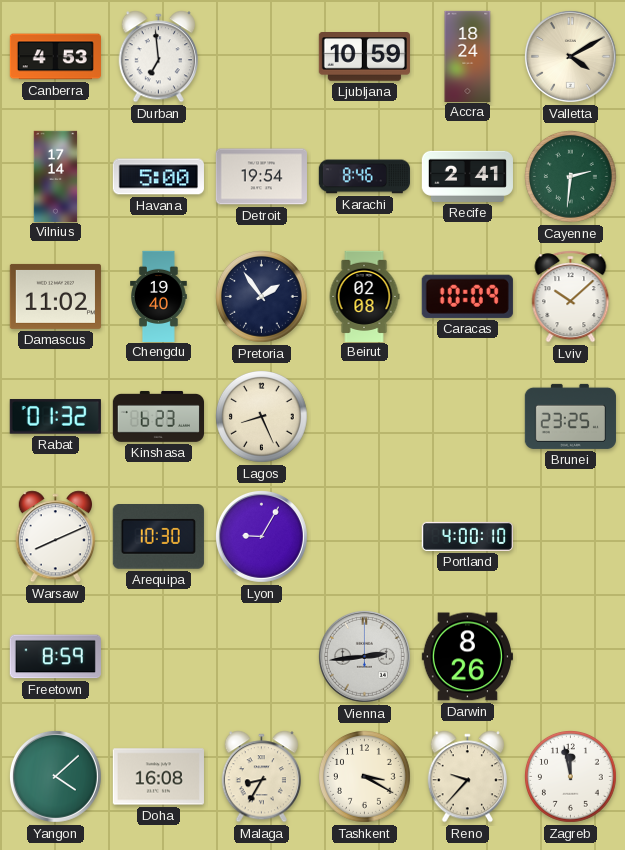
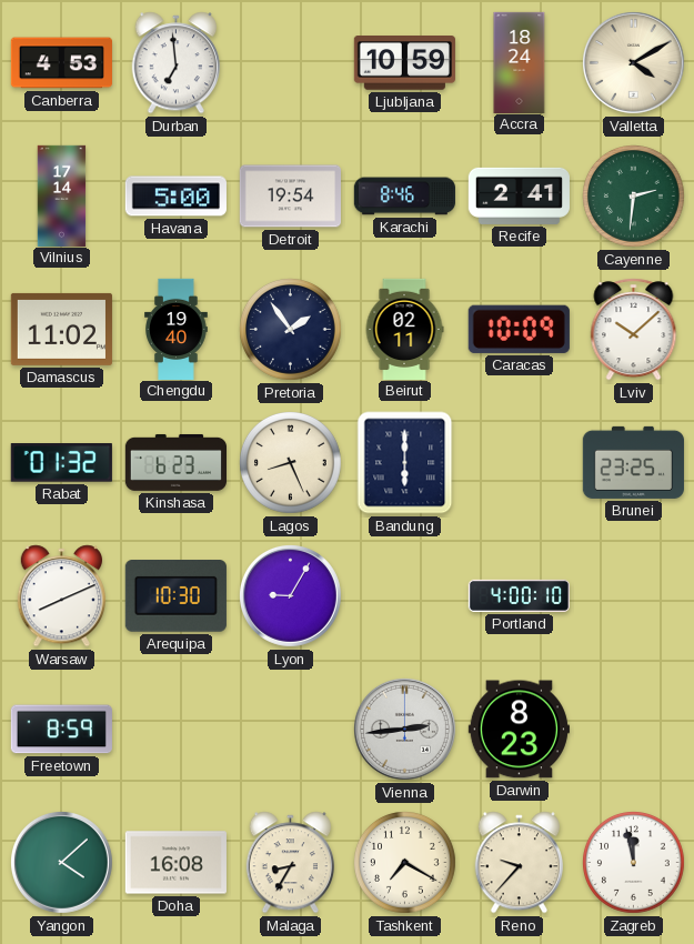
Beirut: 02:08 -> 02:11 (404, 329)
Bandung: none -> 6:00 (405, 463)
Darwin: 8:26 -> 8:23 (519, 730)
Tashkent: 3:20 -> 7:20 (405, 863)
